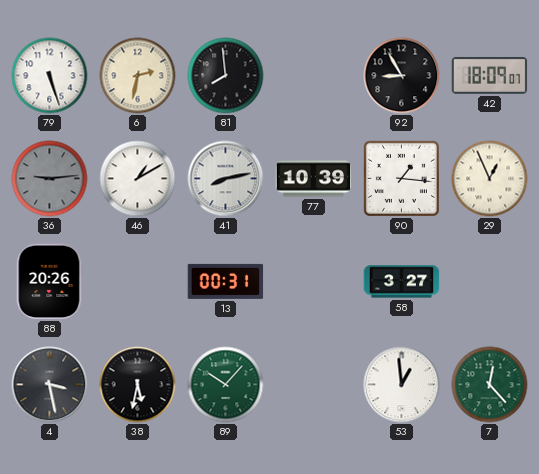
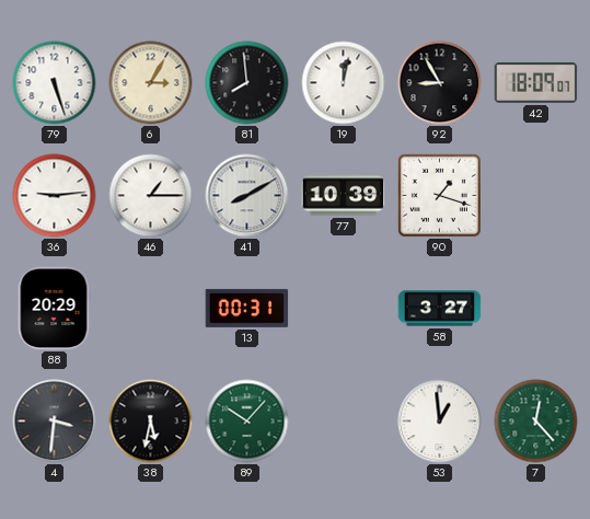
6: 2:32 -> 3:05 (151, 83)
19: none -> 12:02 (344, 83)
36 dial: grey -> white (55, 196)
46: 1:10 -> 1:15 (151, 196)
41: 8:13 -> 8:10 (247, 196)
90: 1:16 -> 1:18 (439, 195)
29: 12:56 -> none (490, 179)
88: 20:26 -> 20:29 (54, 309)
4: 3:28 -> 3:31 (55, 422)
